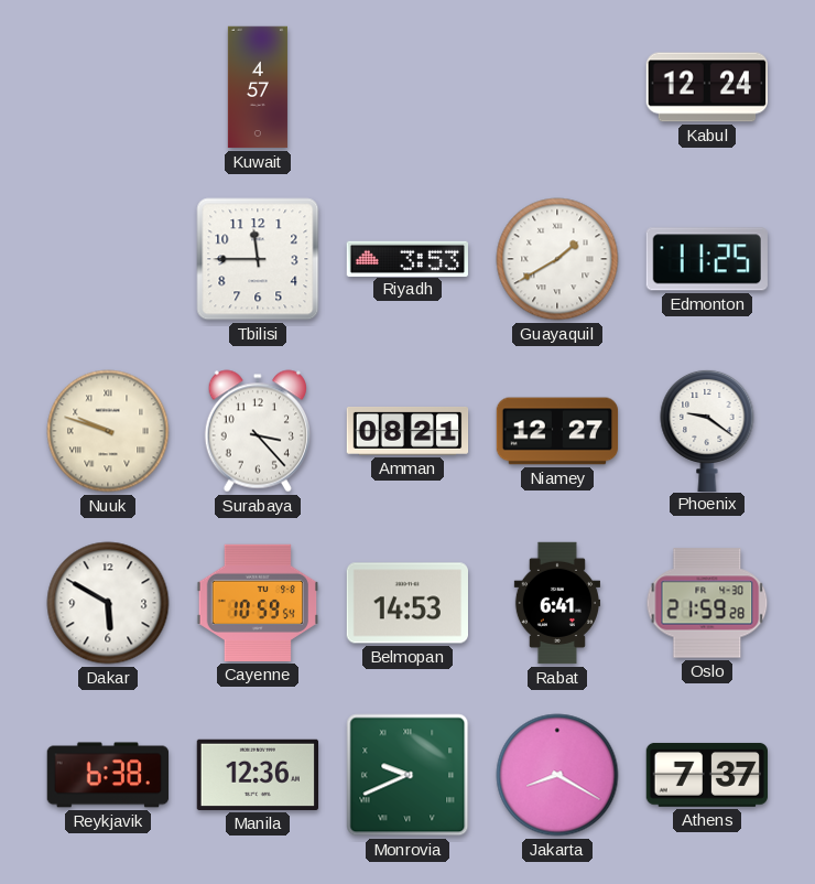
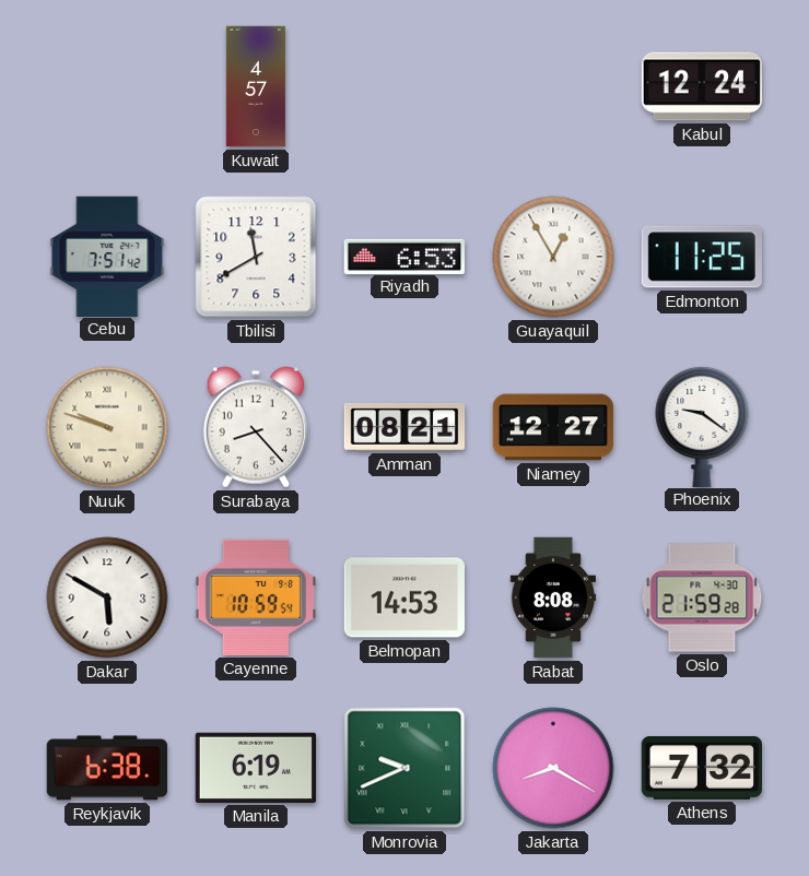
Cebu: none -> 7:51 (107, 256)
Tbilisi: 11:45 -> 11:40 (256, 257)
Riyadh: 3:53 -> 6:53 (404, 256)
Guayaquil: 1:40 -> 12:55 (553, 257)
Surabaya: 3:23 -> 8:23 (256, 427)
Rabat: 6:41 -> 8:08 (552, 597)
Manila: 12:36 -> 6:19 (255, 768)
Athens: 7:37 -> 7:32 (701, 768)
